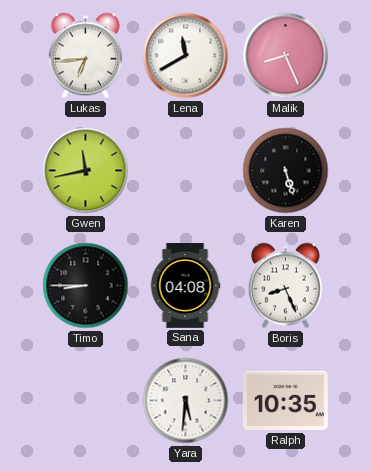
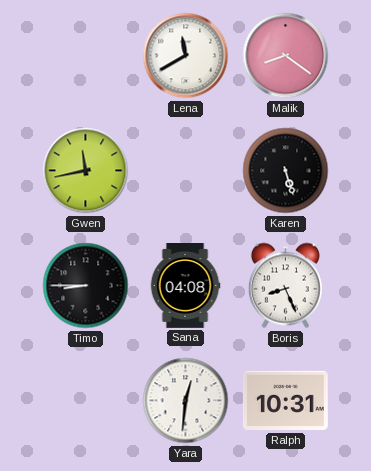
Lukas: 6:44 -> none (85, 56)
Malik: 8:26 -> 8:21 (286, 56)
Yara: 5:31 -> 12:31 (186, 401)
Ralph: 10:35 -> 10:31 (286, 401)
